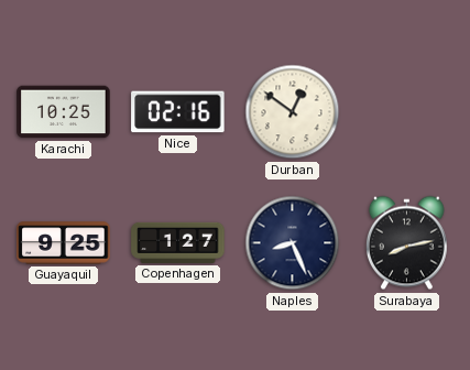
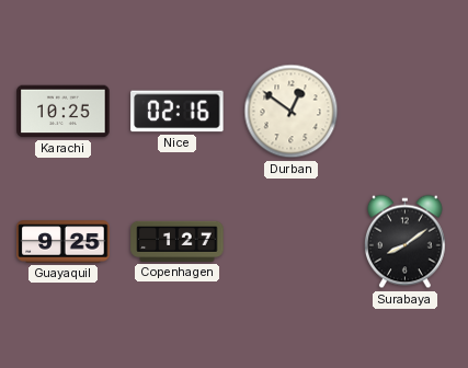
Naples: 8:26 -> none (293, 243)
Surabaya: 8:13 -> 8:09 (404, 242)
